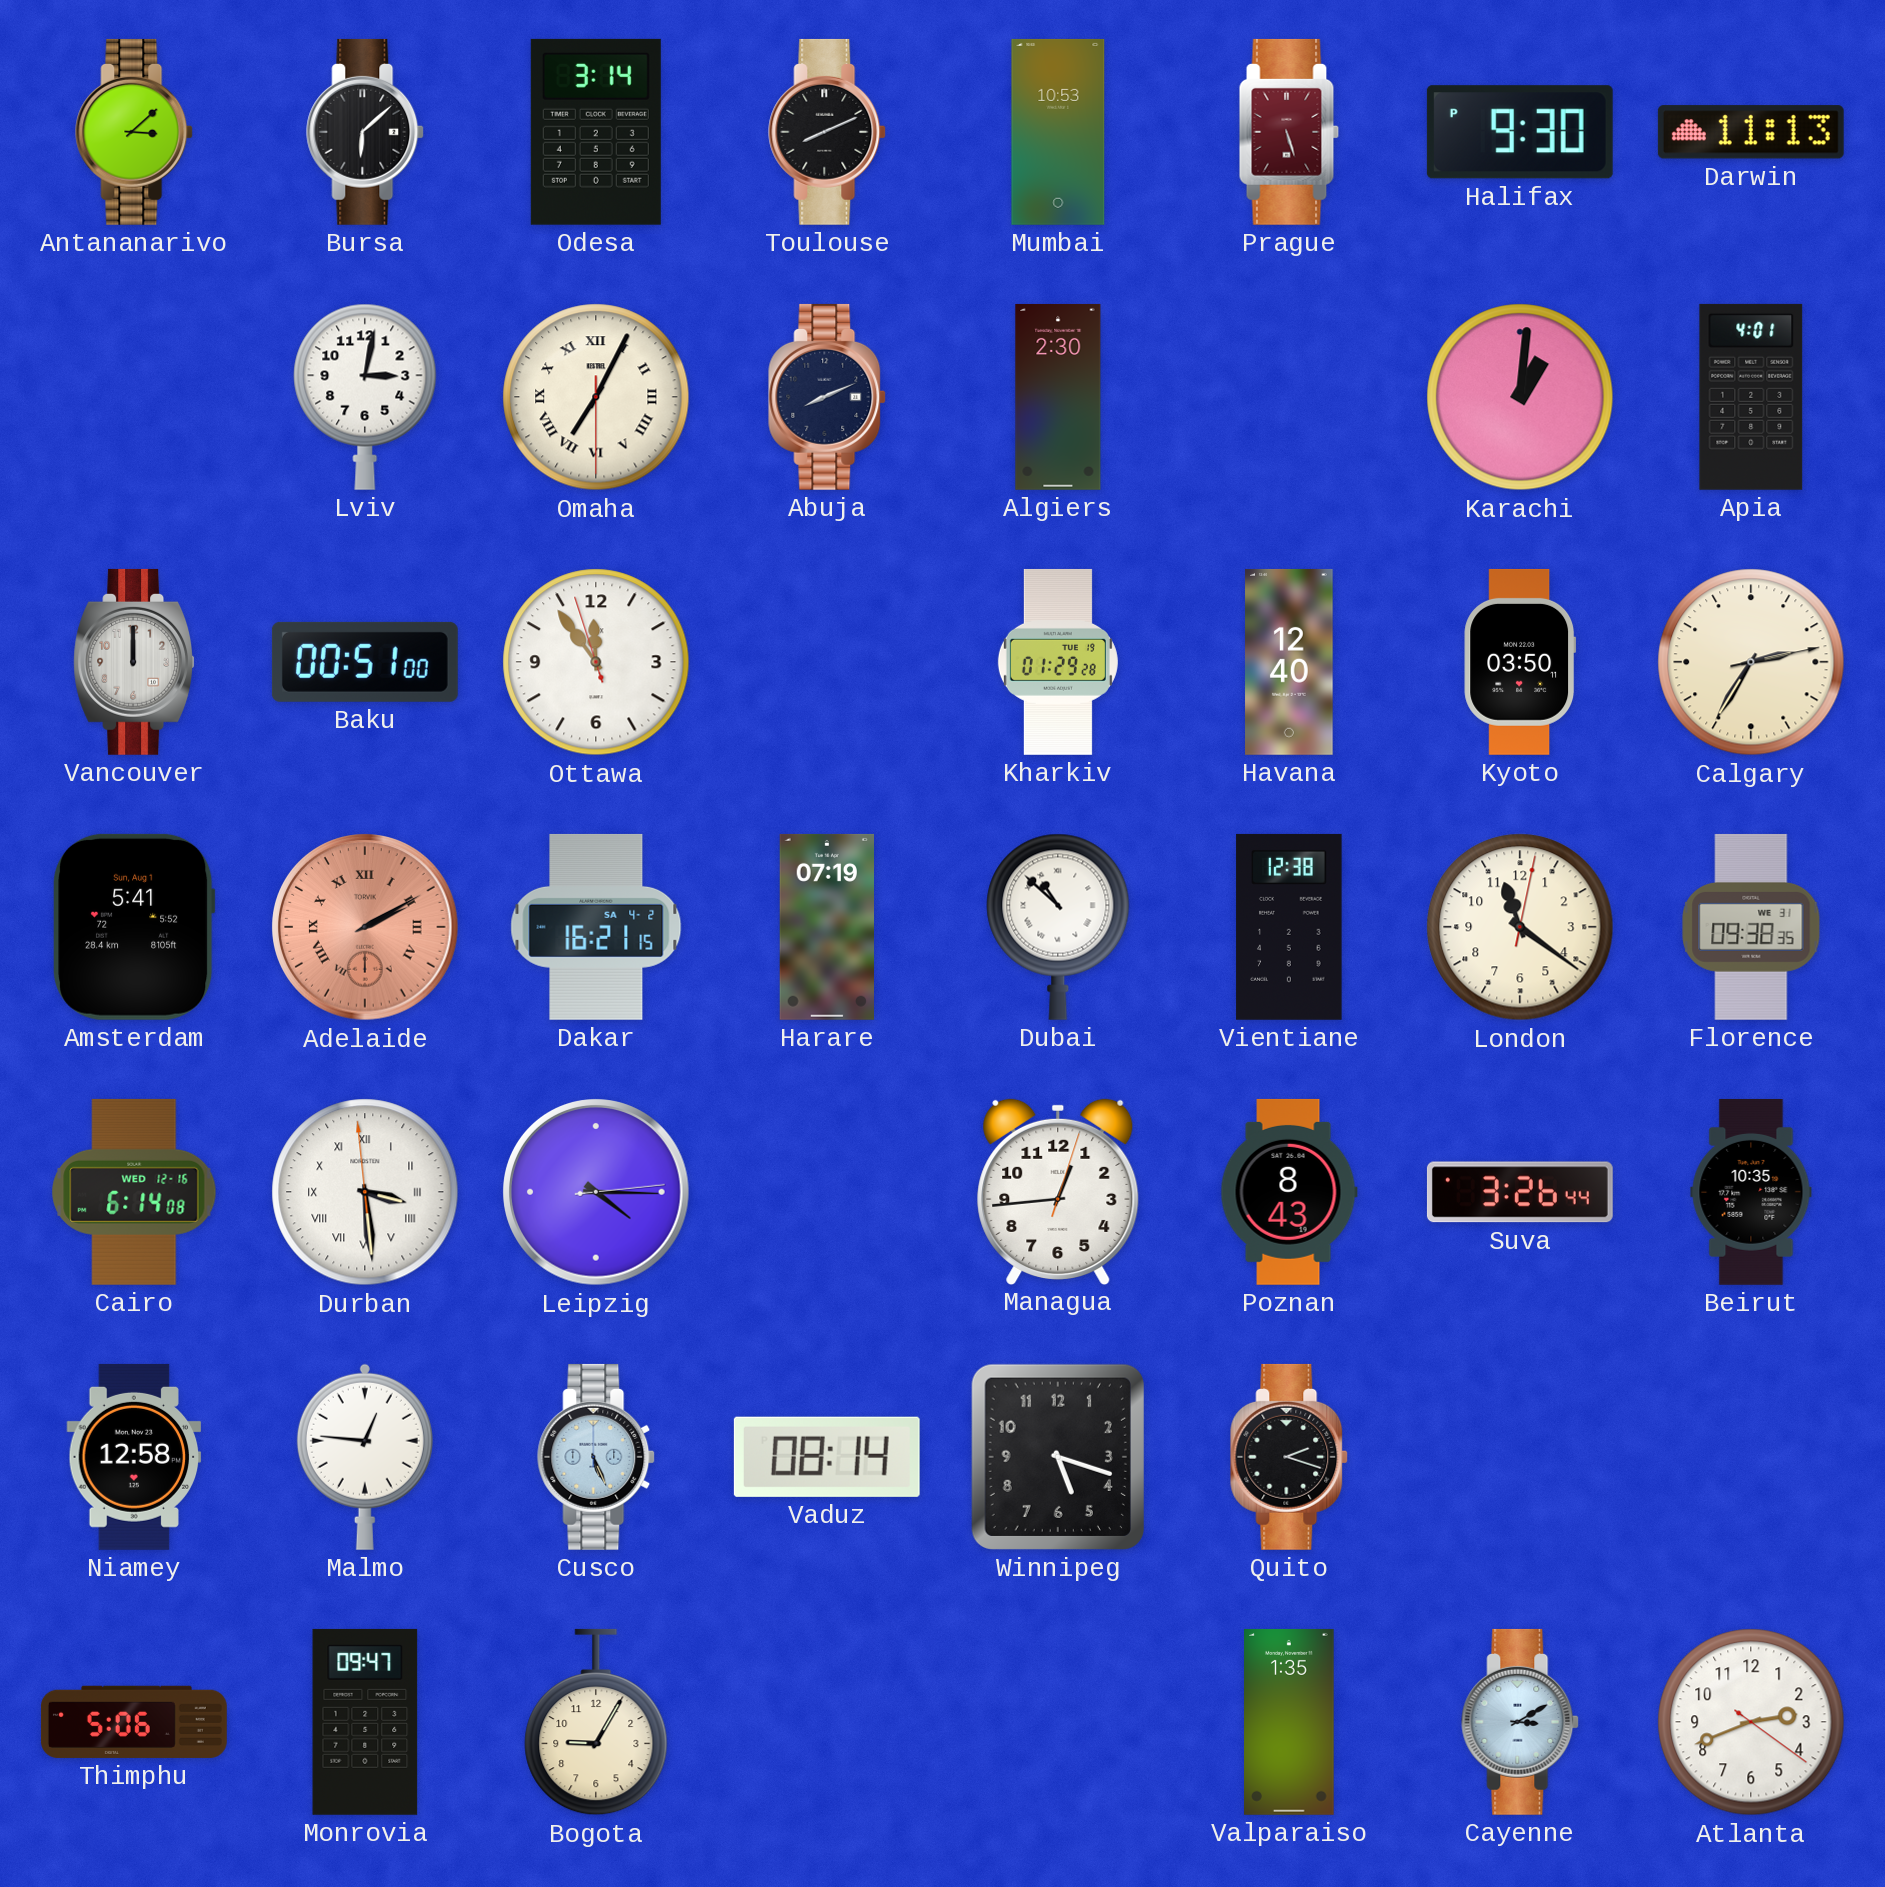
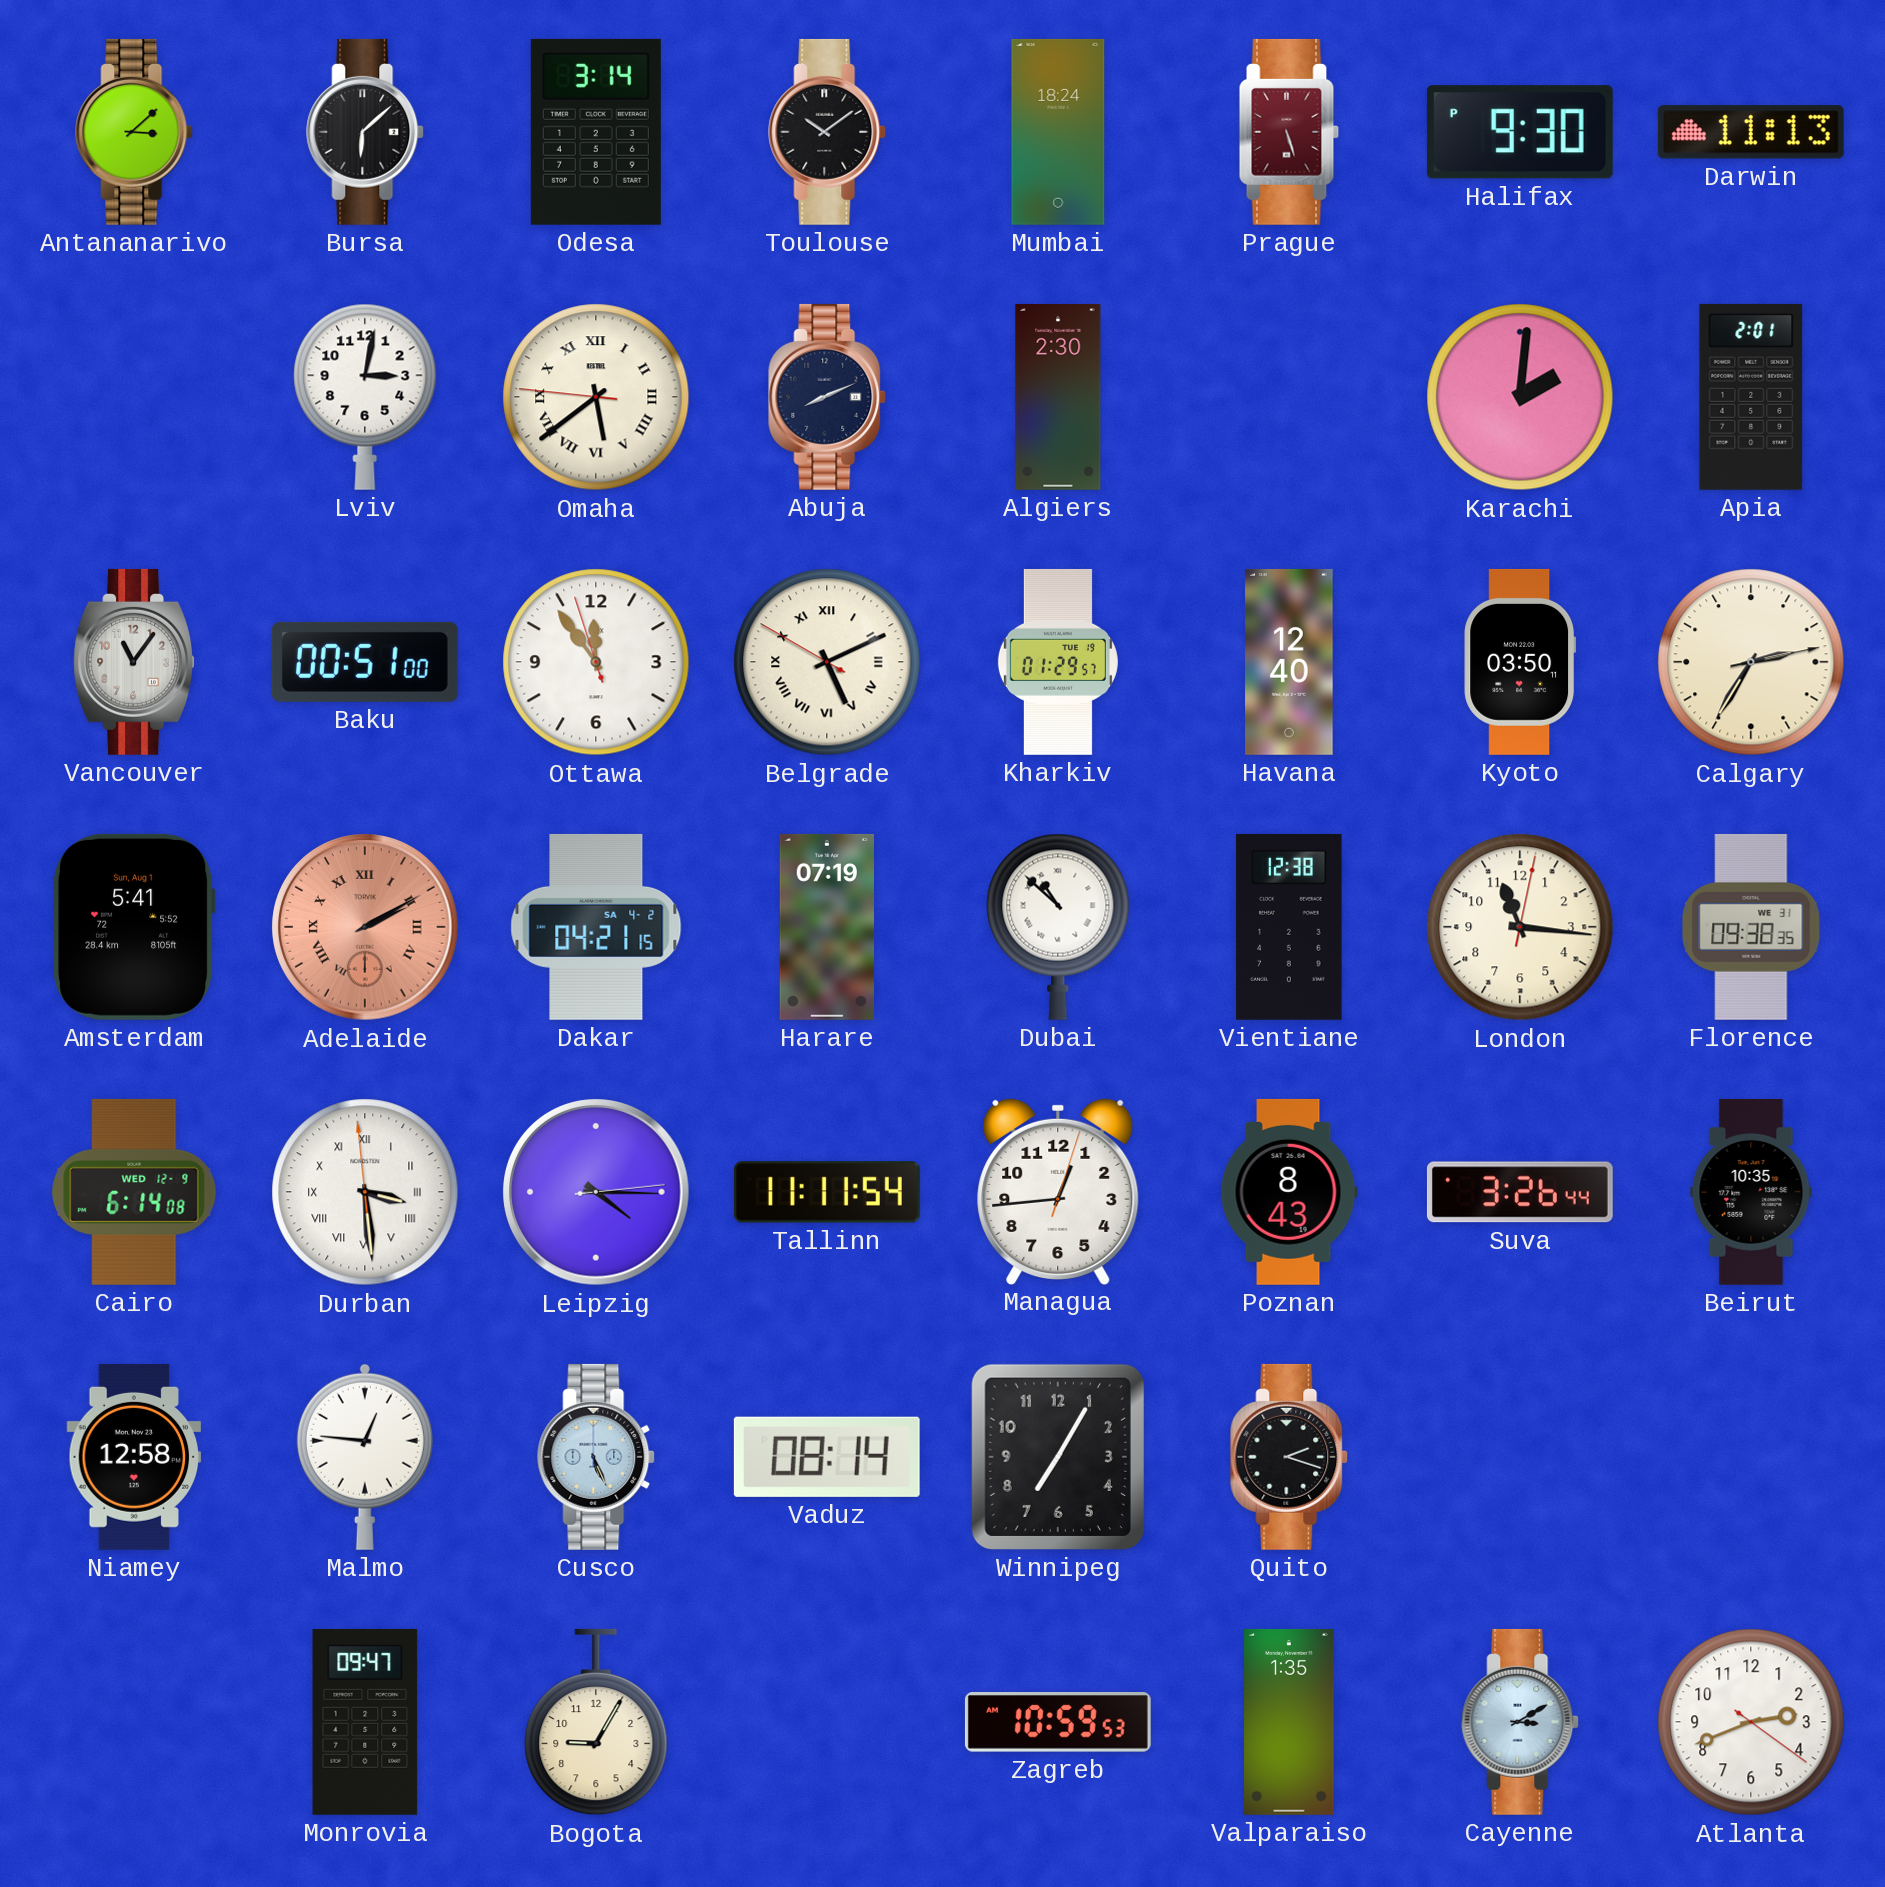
Toulouse: 8:11 -> 10:09 (828, 132)
Mumbai: 10:53 -> 18:24 (1058, 132)
Omaha: 7:04 -> 5:38 (596, 397)
Karachi: 1:01 -> 2:01 (1520, 397)
Apia: 4:01 -> 2:01 (1751, 397)
Vancouver: 12:00 -> 11:06 (135, 662)
Belgrade: none -> 5:10 (827, 662)
Kharkiv: 01:29:28 -> 01:29:57 (1058, 662)
Dakar: 16:21 -> 04:21 (596, 927)
London: 11:21 -> 11:16 (1520, 927)
Cairo date: WED 12-16 -> WED 12-9 (134, 1192)
Tallinn: none -> 11:11 (827, 1192)
Winnipeg: 5:18 -> 7:05 (1058, 1457)
Thimphu: 5:06 -> none (134, 1722)
Zagreb: none -> 10:59 (1058, 1723)
